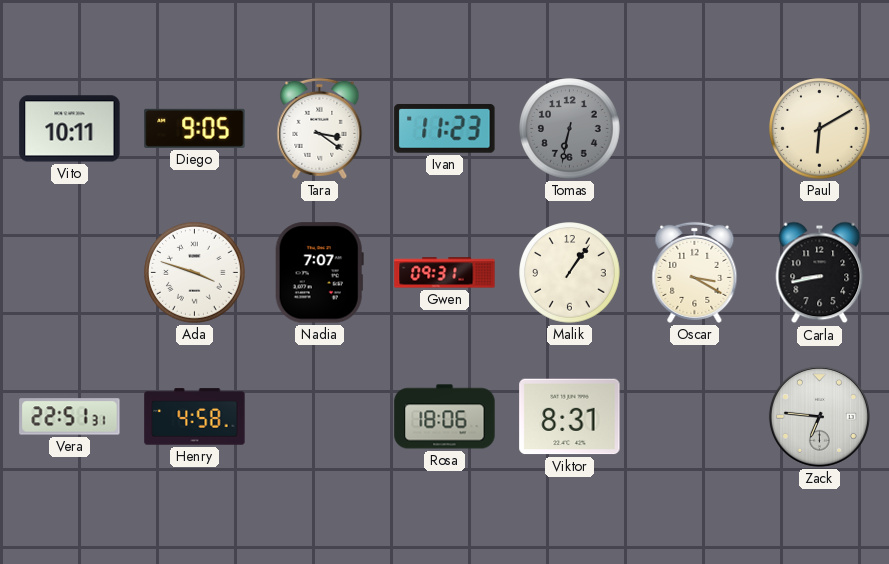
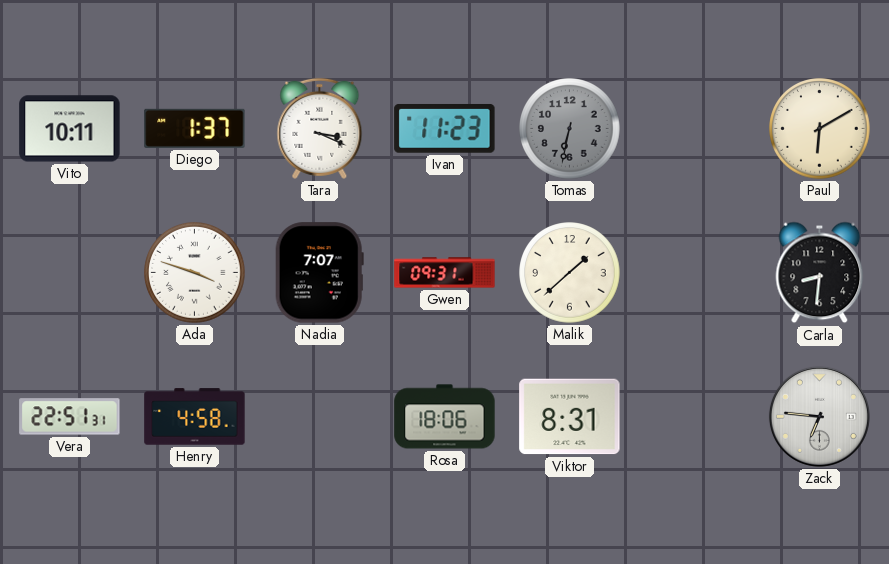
Diego: 9:05 -> 1:37 (195, 128)
Tara: 3:21 -> 3:19 (320, 128)
Malik: 1:06 -> 1:38 (570, 273)
Oscar: 3:20 -> none (695, 272)
Carla: 8:43 -> 8:31 (820, 273)
